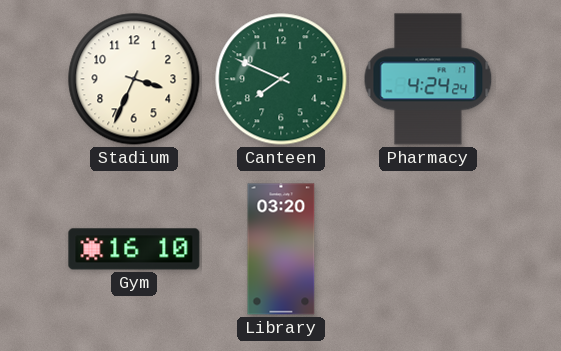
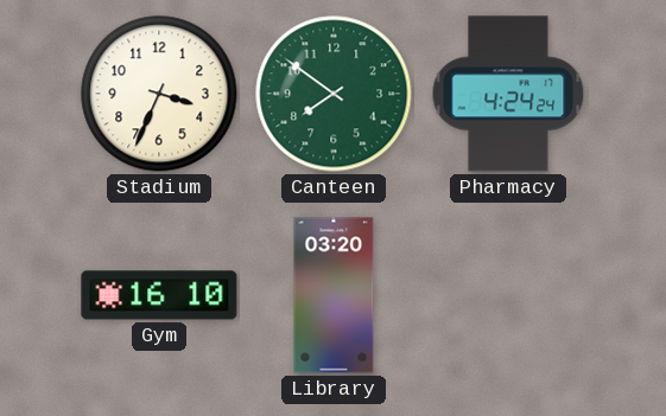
Canteen: 7:49 -> 7:51 (334, 94)
